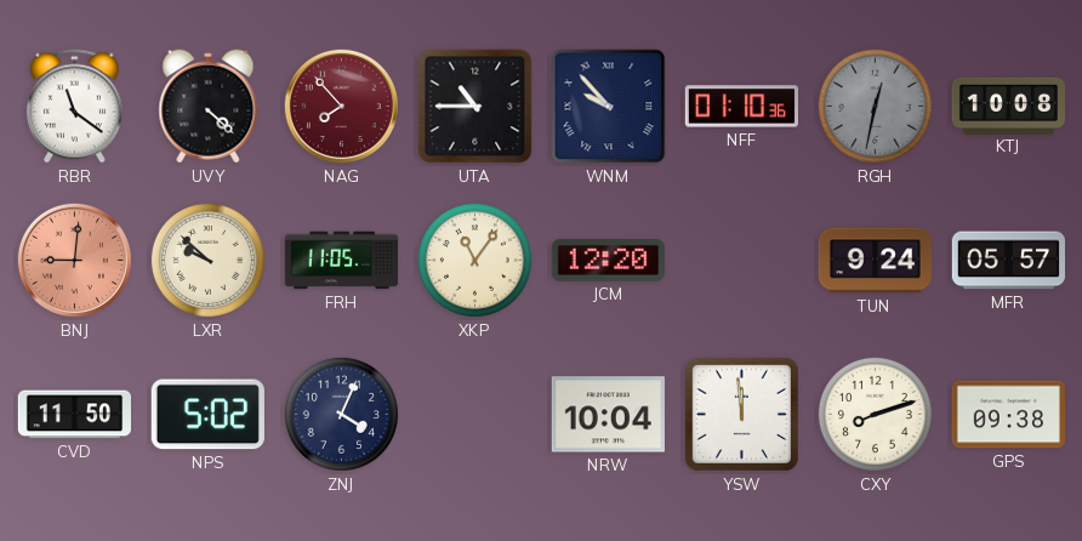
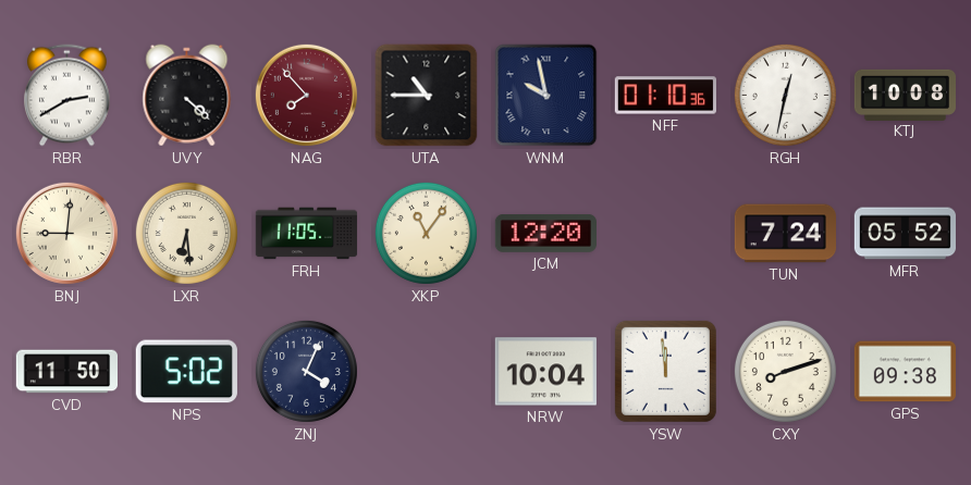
RBR: 11:21 -> 2:40 (67, 96)
WNM: 9:53 -> 9:58 (546, 96)
RGH dial: grey -> white (785, 95)
BNJ dial: salmon -> cream (66, 233)
LXR: 9:52 -> 6:29 (186, 233)
TUN: 9:24 -> 7:24 (785, 234)
MFR: 05:57 -> 05:52 (905, 234)
